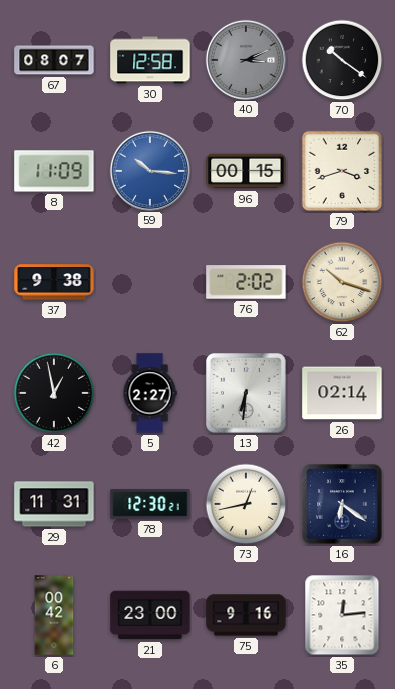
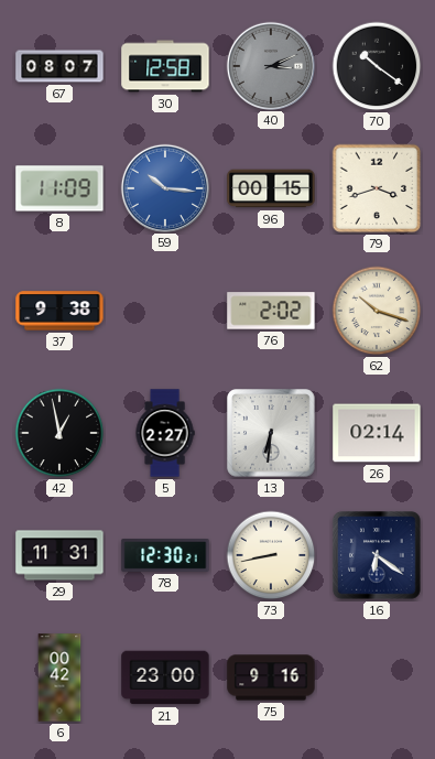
73: 12:43 -> 8:43 (271, 555)
35: 12:14 -> none (342, 615)
